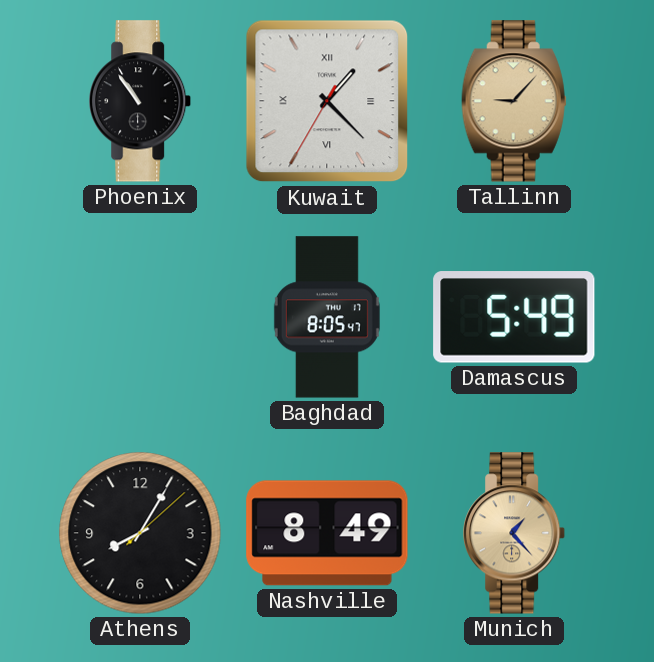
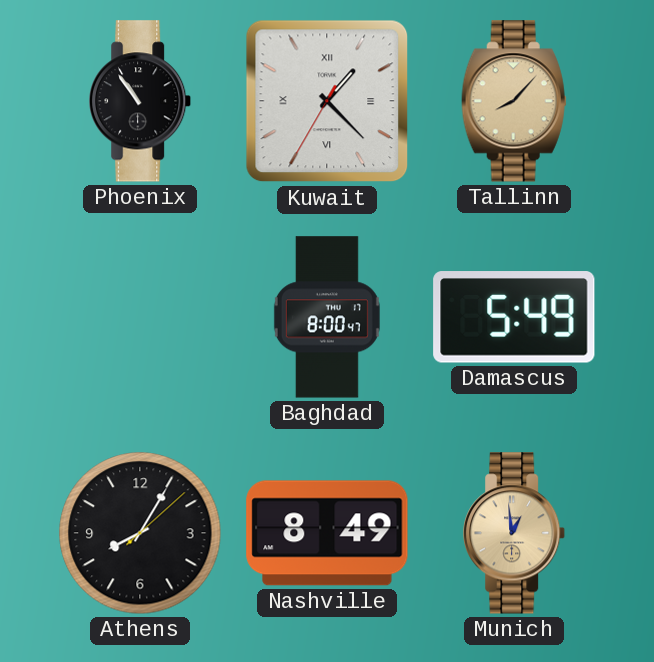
Tallinn: 9:07 -> 8:07 (514, 101)
Baghdad: 8:05 -> 8:00 (327, 317)
Munich: 1:23 -> 12:59 (515, 533)
